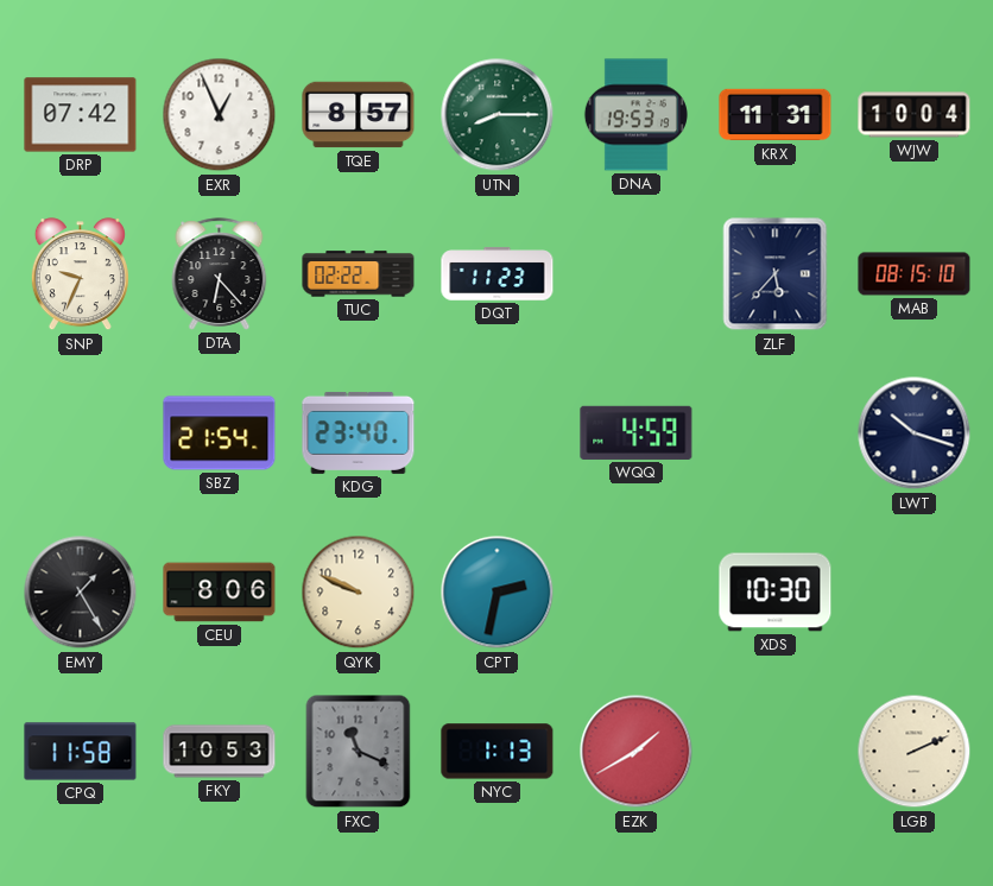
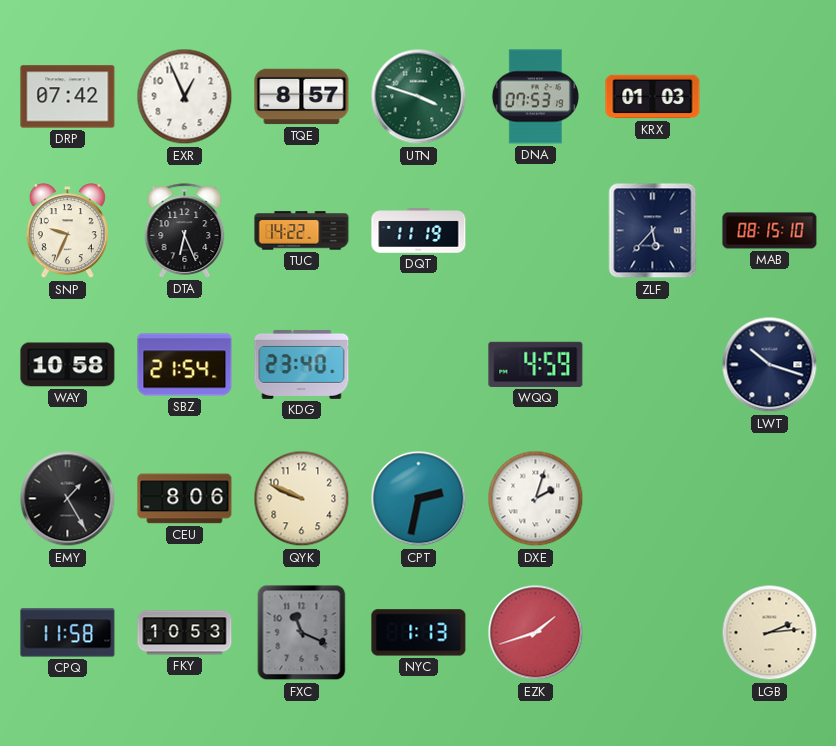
UTN: 8:15 -> 3:48 (419, 97)
DNA: 19:53 -> 07:53 (535, 97)
KRX: 11:31 -> 01:03 (653, 97)
WJW: 10:04 -> none (915, 115)
DTA: 6:23 -> 6:26 (185, 231)
TUC: 02:22 -> 14:22 (302, 231)
DQT: 11:23 -> 11:19 (419, 231)
WAY: none -> 10:58 (68, 365)
DXE: none -> 2:03 (536, 499)
XDS: 10:30 -> none (776, 593)
EZK: 1:40 -> 1:42 (536, 633)
LGB: 2:11 -> 2:14 (770, 633)
